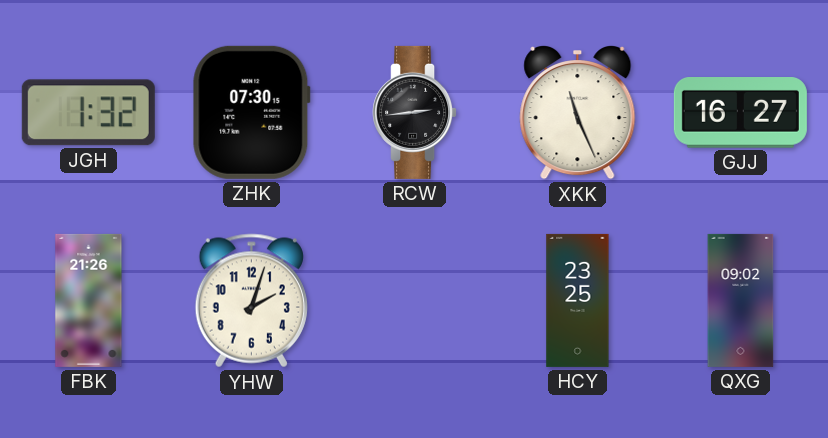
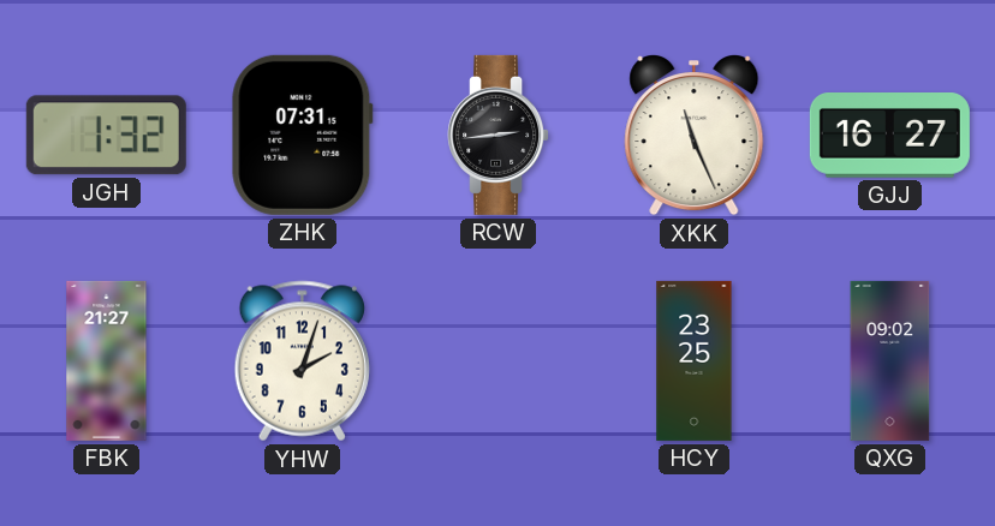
ZHK: 07:30 -> 07:31 (302, 135)
FBK: 21:26 -> 21:27 (107, 360)
